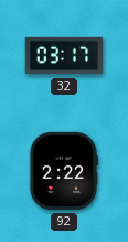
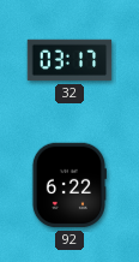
92: 2:22 -> 6:22 (68, 185)
